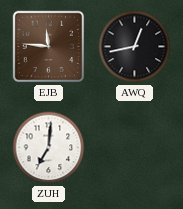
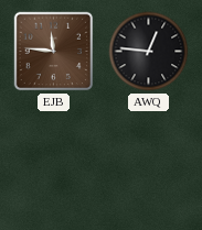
AWQ: 12:43 -> 12:46 (149, 52)
ZUH: 7:01 -> none (49, 148)
